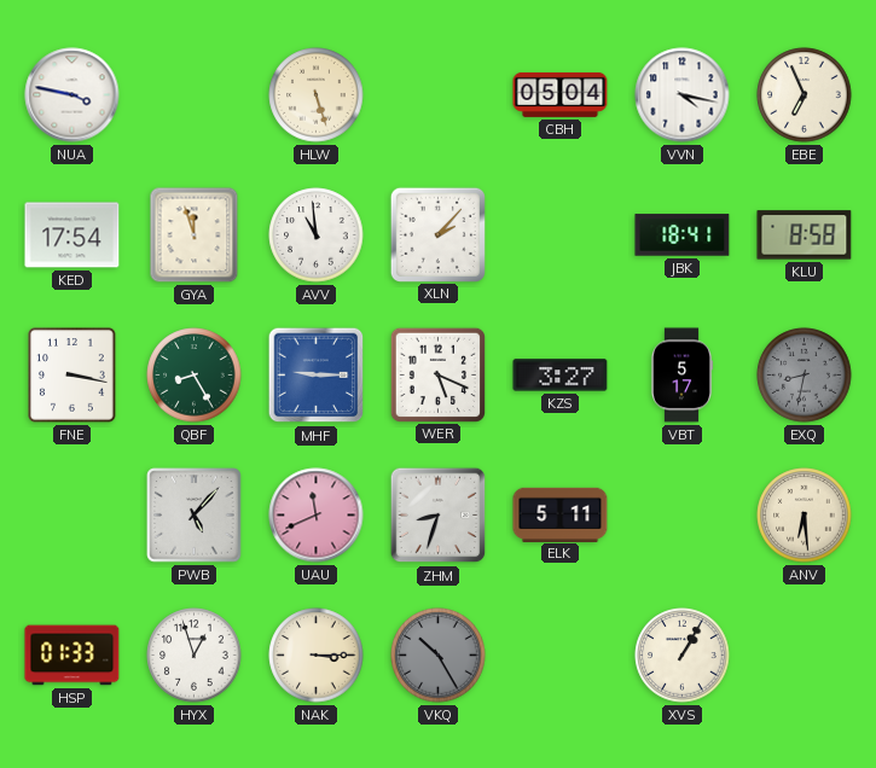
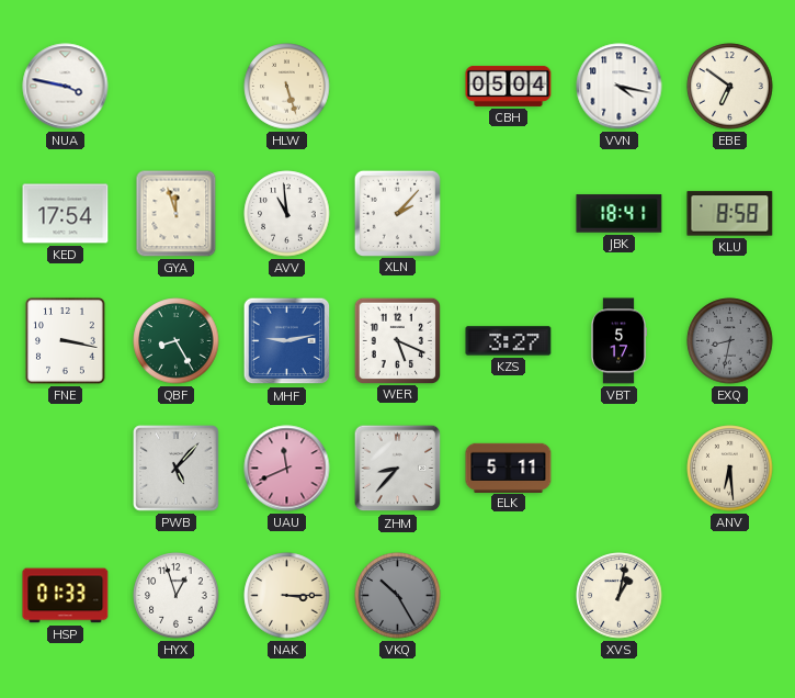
EBE: 6:56 -> 6:51 (730, 87)
MHF: 9:15 -> 9:13 (287, 341)
ZHM: 8:33 -> 8:37 (398, 469)
XVS: 1:05 -> 1:02 (620, 596)
